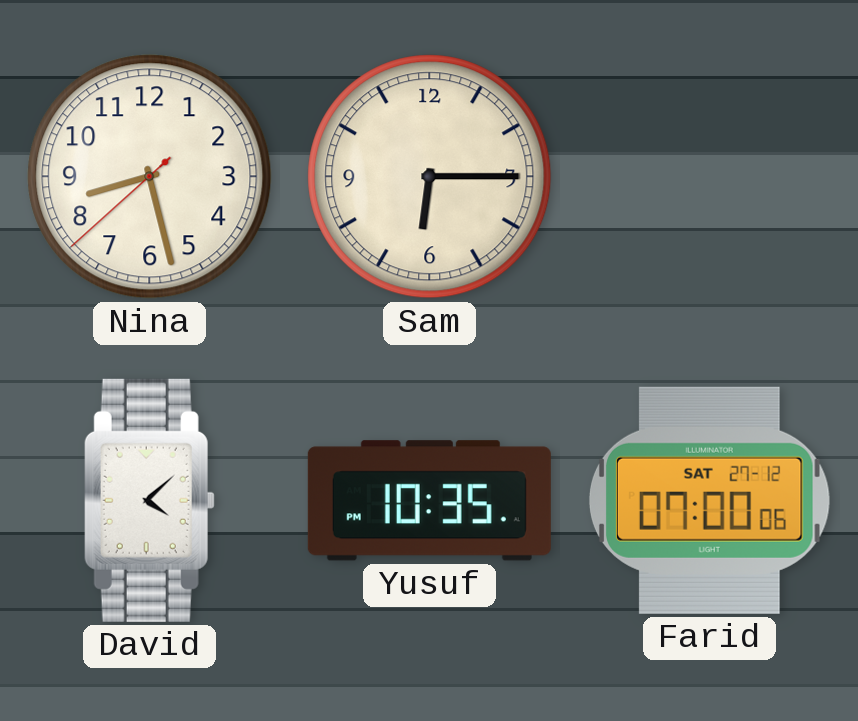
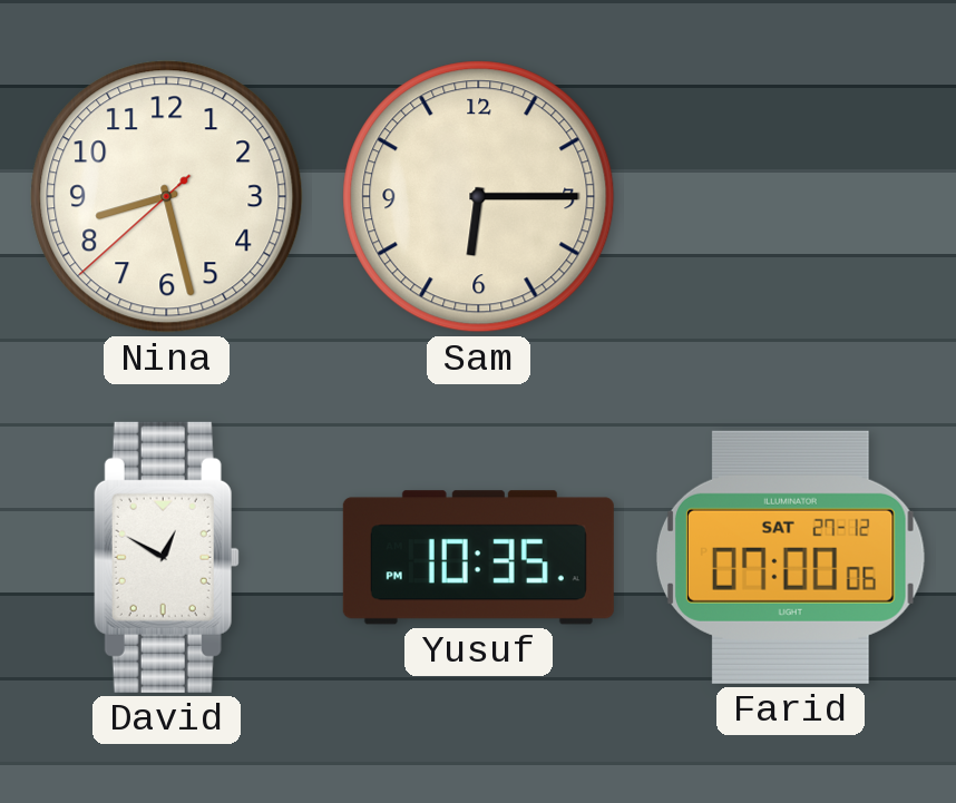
David: 4:08 -> 12:50 (166, 557)
